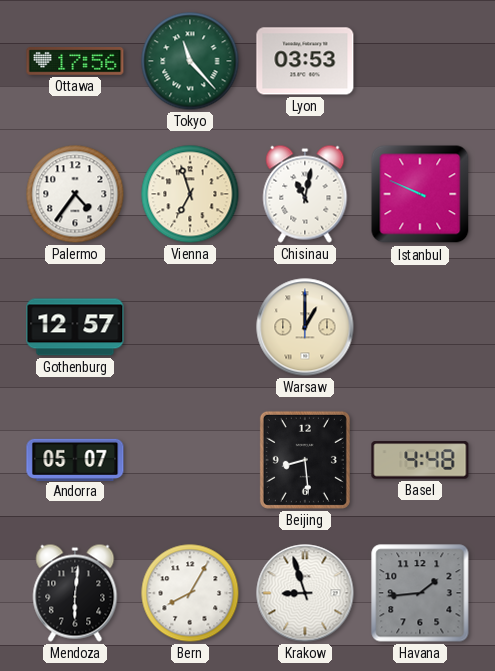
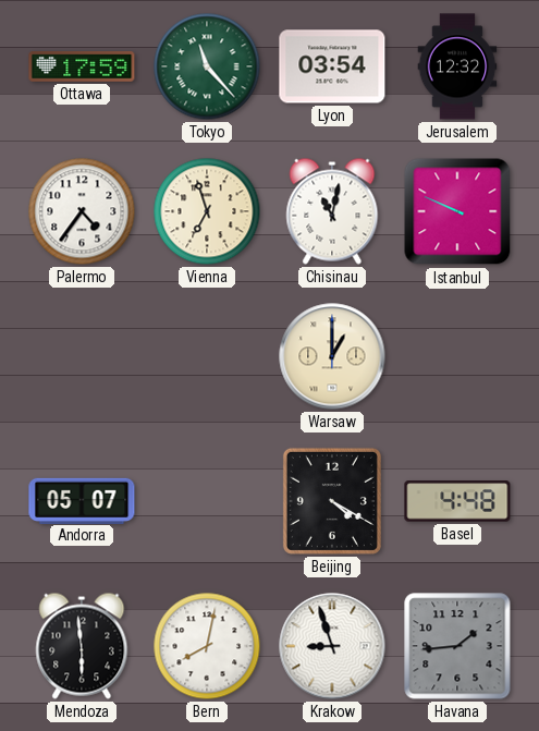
Ottawa: 17:56 -> 17:59 (82, 66)
Lyon: 03:53 -> 03:54 (332, 66)
Jerusalem: none -> 12:32 (457, 66)
Gothenburg: 12:57 -> none (75, 327)
Beijing: 8:29 -> 4:20 (332, 501)
Mendoza: 6:01 -> 5:59 (82, 646)
Bern: 8:05 -> 8:02 (207, 646)
